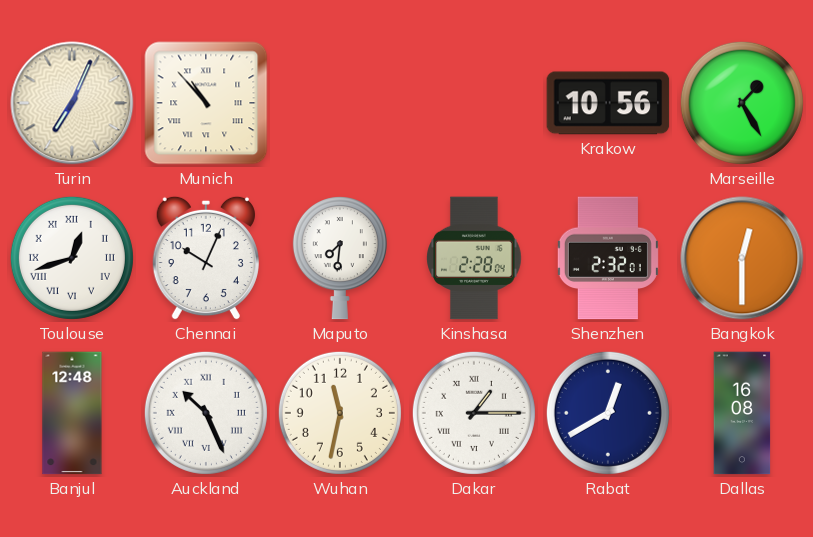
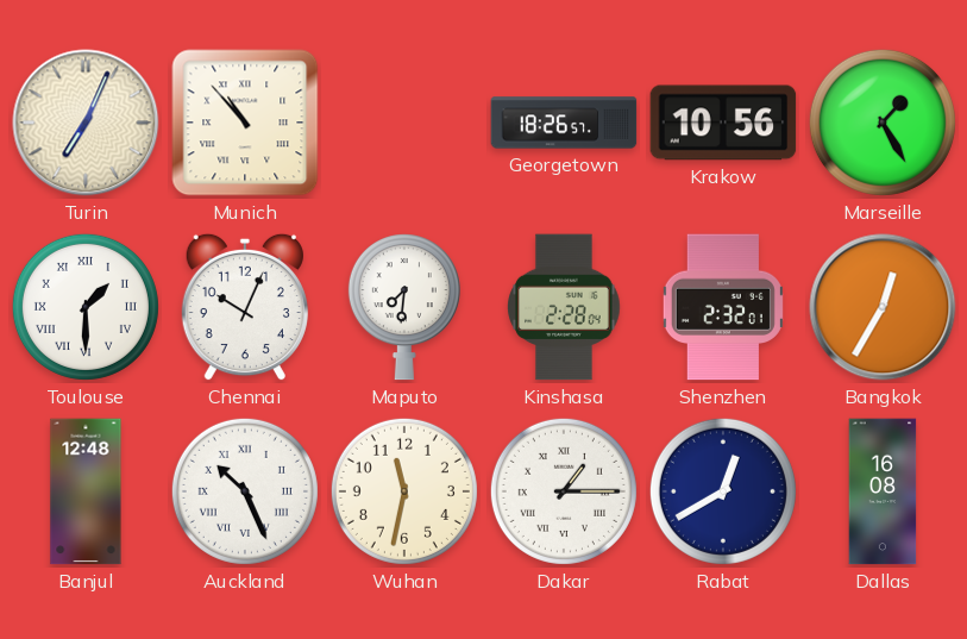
Georgetown: none -> 18:26 (564, 123)
Toulouse: 12:42 -> 1:30 (86, 307)
Bangkok: 12:30 -> 12:35 (883, 307)
